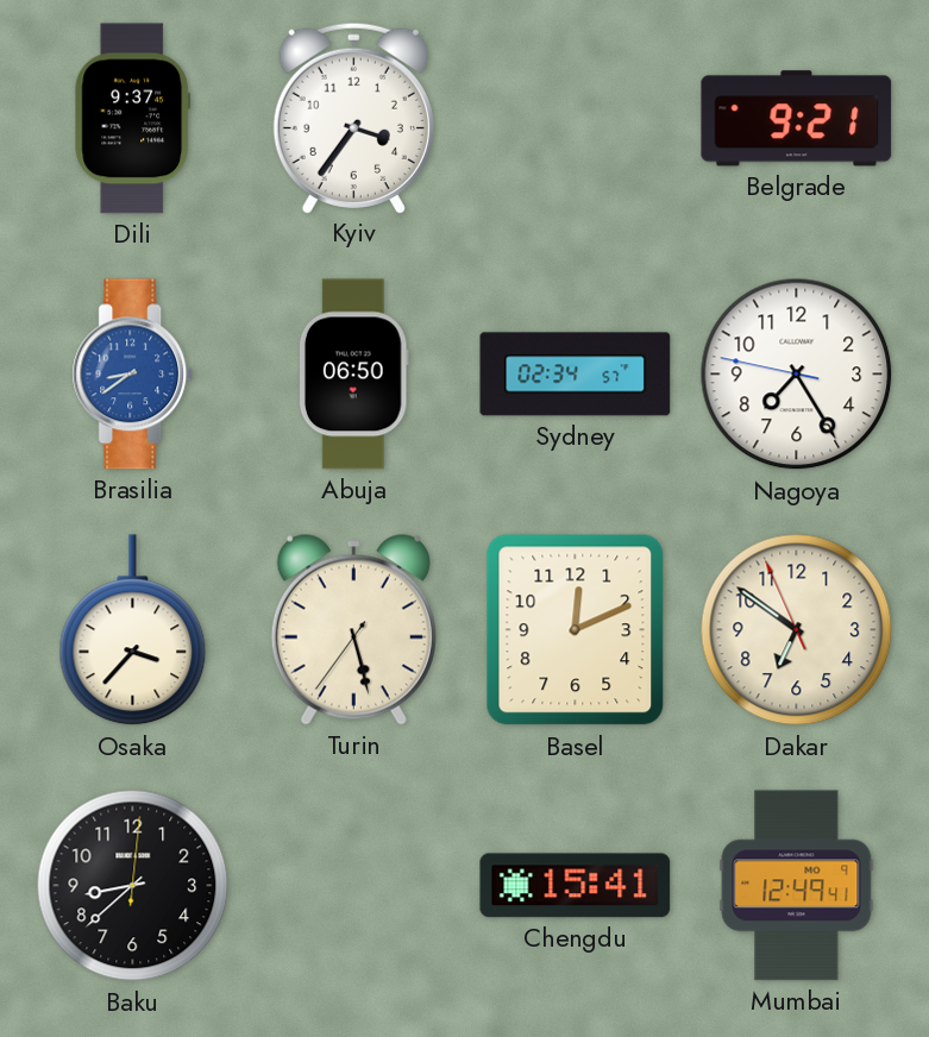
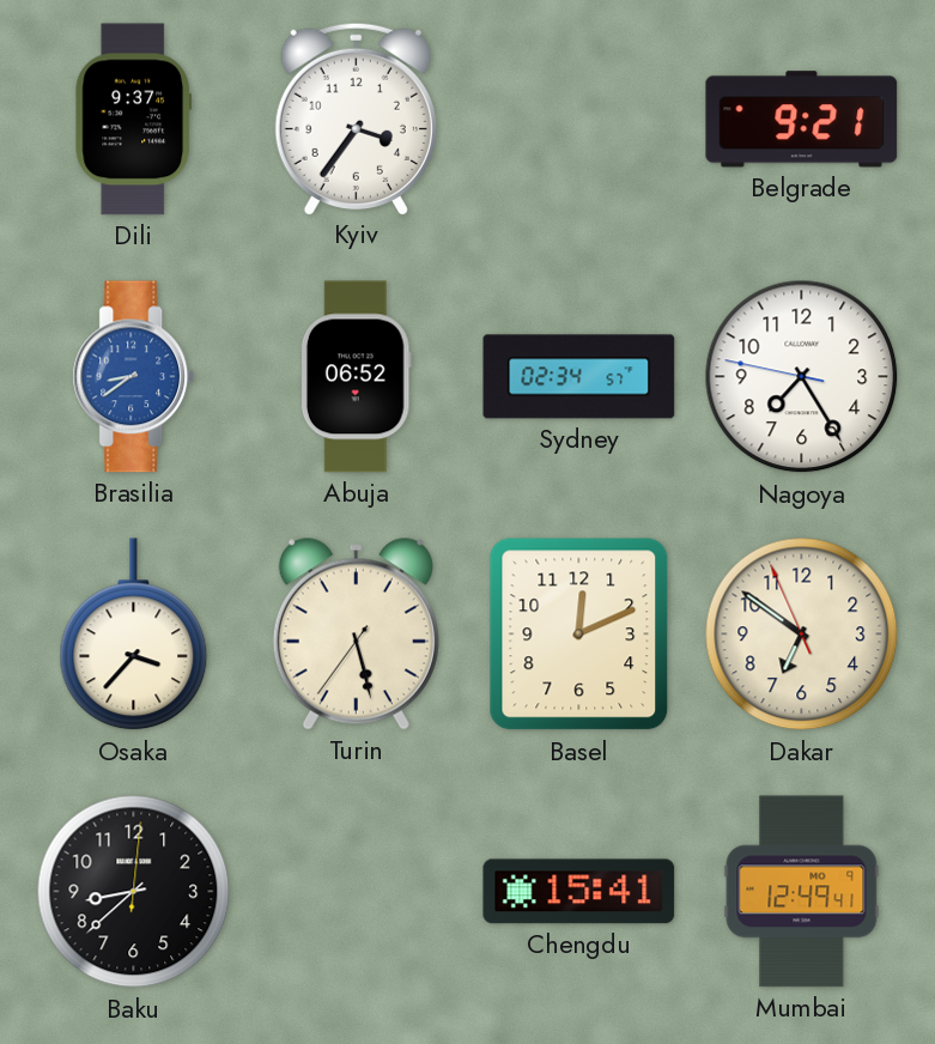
Abuja: 06:50 -> 06:52 (356, 377)
